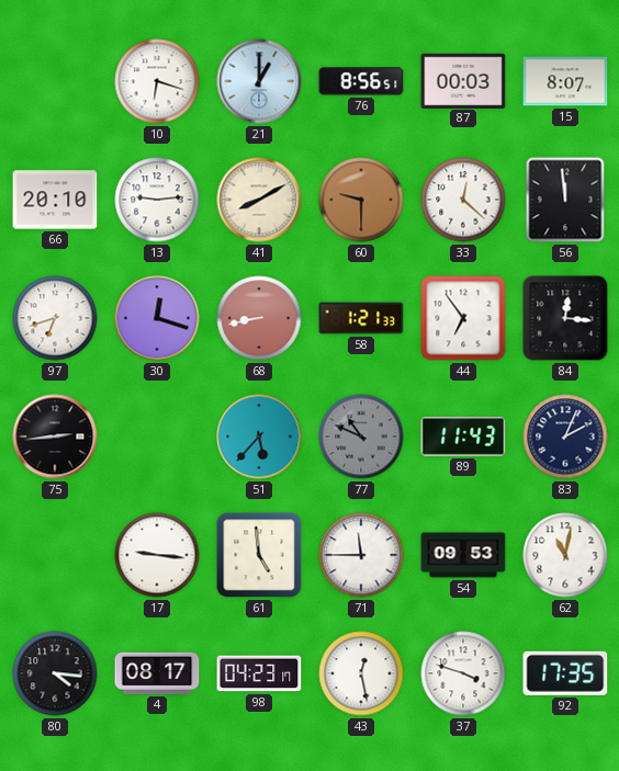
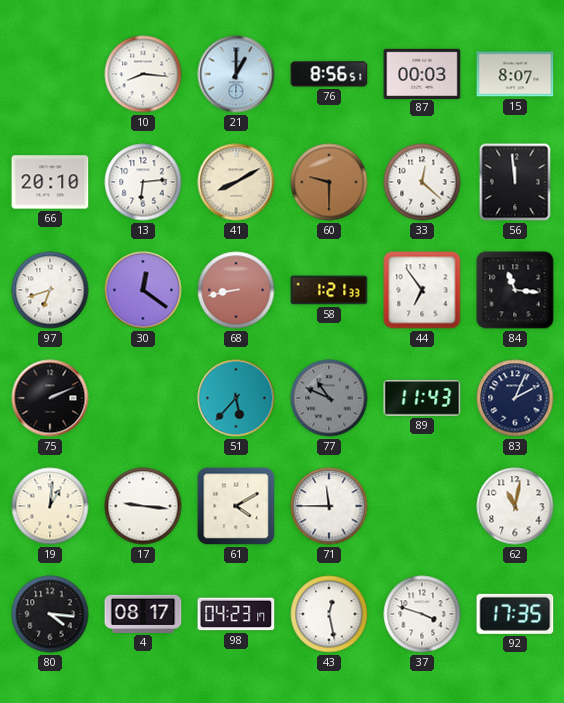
10: 6:18 -> 8:16 (143, 74)
13: 9:14 -> 6:14 (143, 182)
30: 12:18 -> 12:21 (143, 290)
84: 12:16 -> 11:16 (515, 290)
75: 2:44 -> 2:11 (50, 398)
19: none -> 1:01 (50, 506)
61: 4:59 -> 4:10 (236, 506)
54: 09:53 -> none (463, 555)
